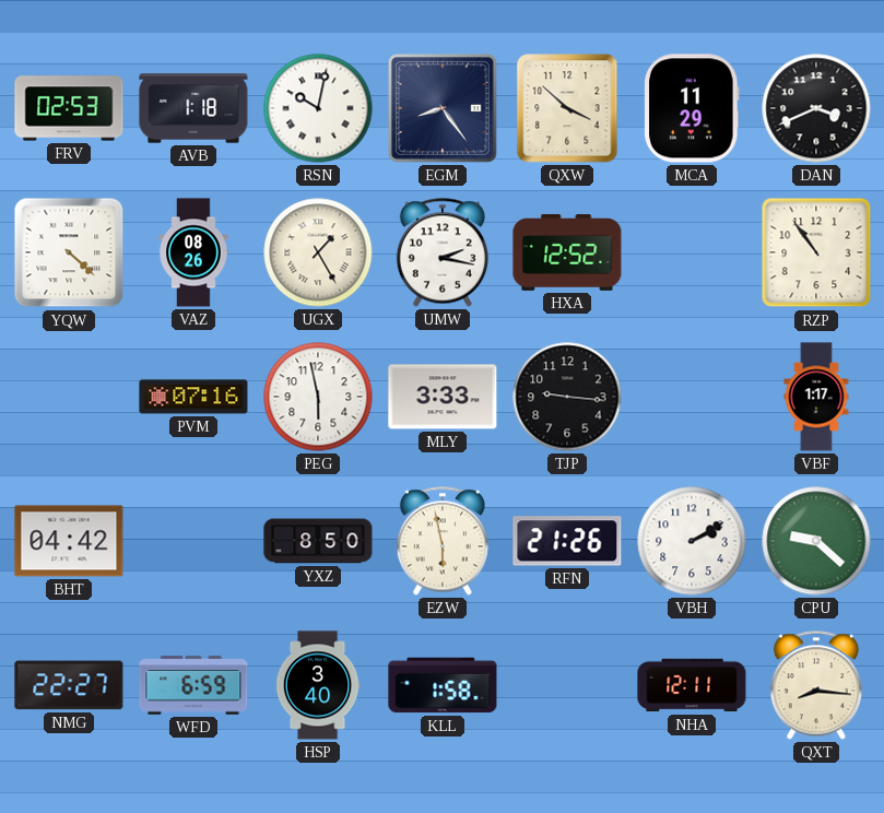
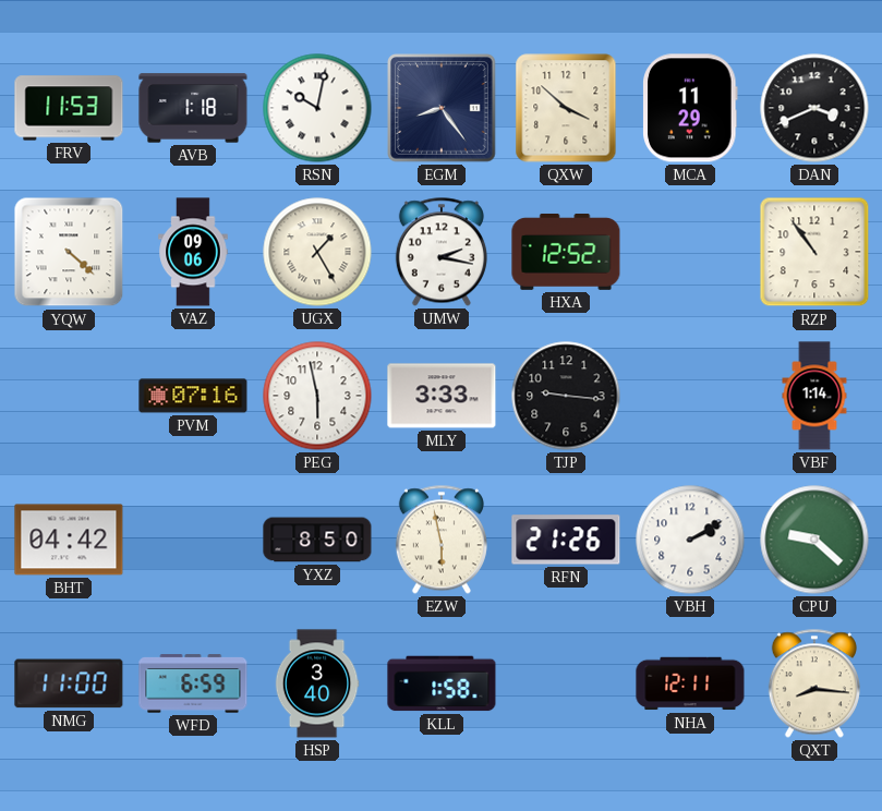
FRV: 02:53 -> 11:53 (69, 108)
VAZ: 08:26 -> 09:06 (193, 252)
VBF: 1:17 -> 1:14 (814, 396)
NMG: 22:27 -> 11:00 (69, 683)
